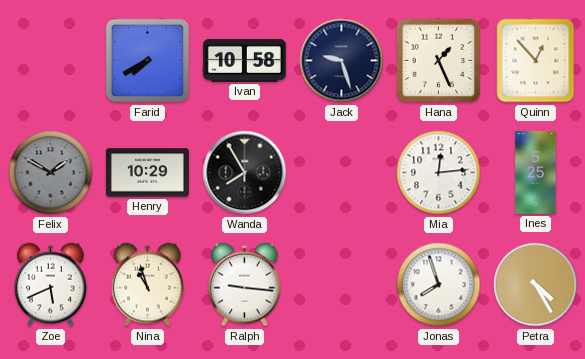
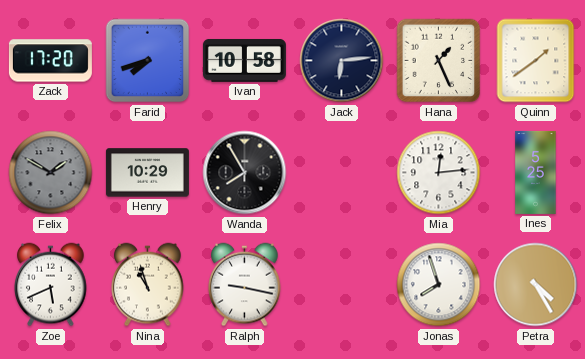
Zack: none -> 17:20 (50, 61)
Farid: 7:40 -> 7:42 (148, 61)
Jack: 9:27 -> 6:14 (342, 61)
Quinn: 12:53 -> 1:39 (536, 61)
Ralph: 9:16 -> 9:17 (245, 285)
